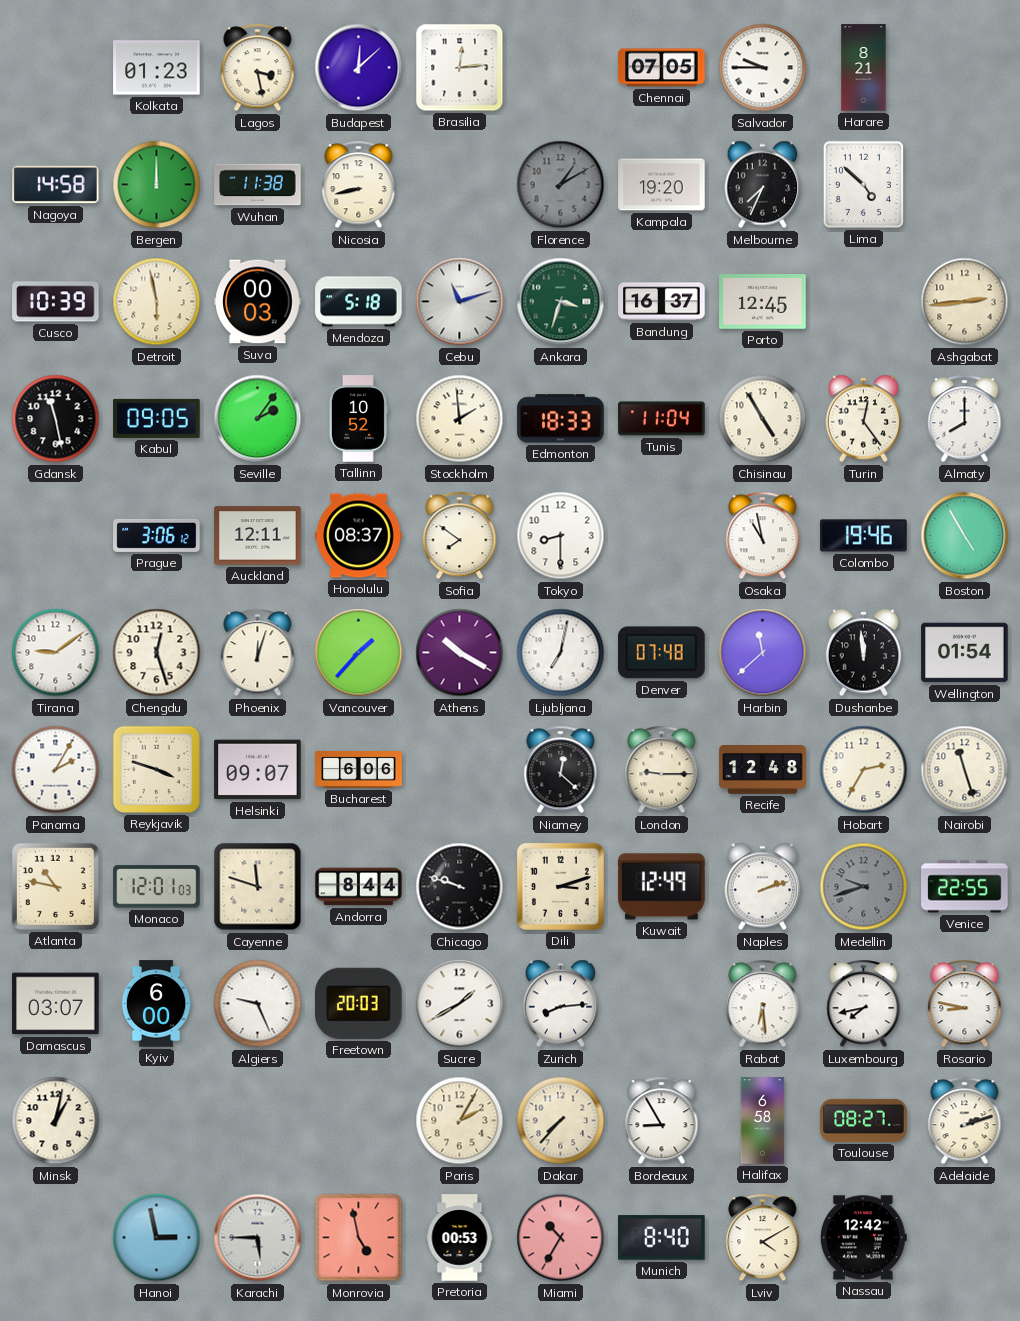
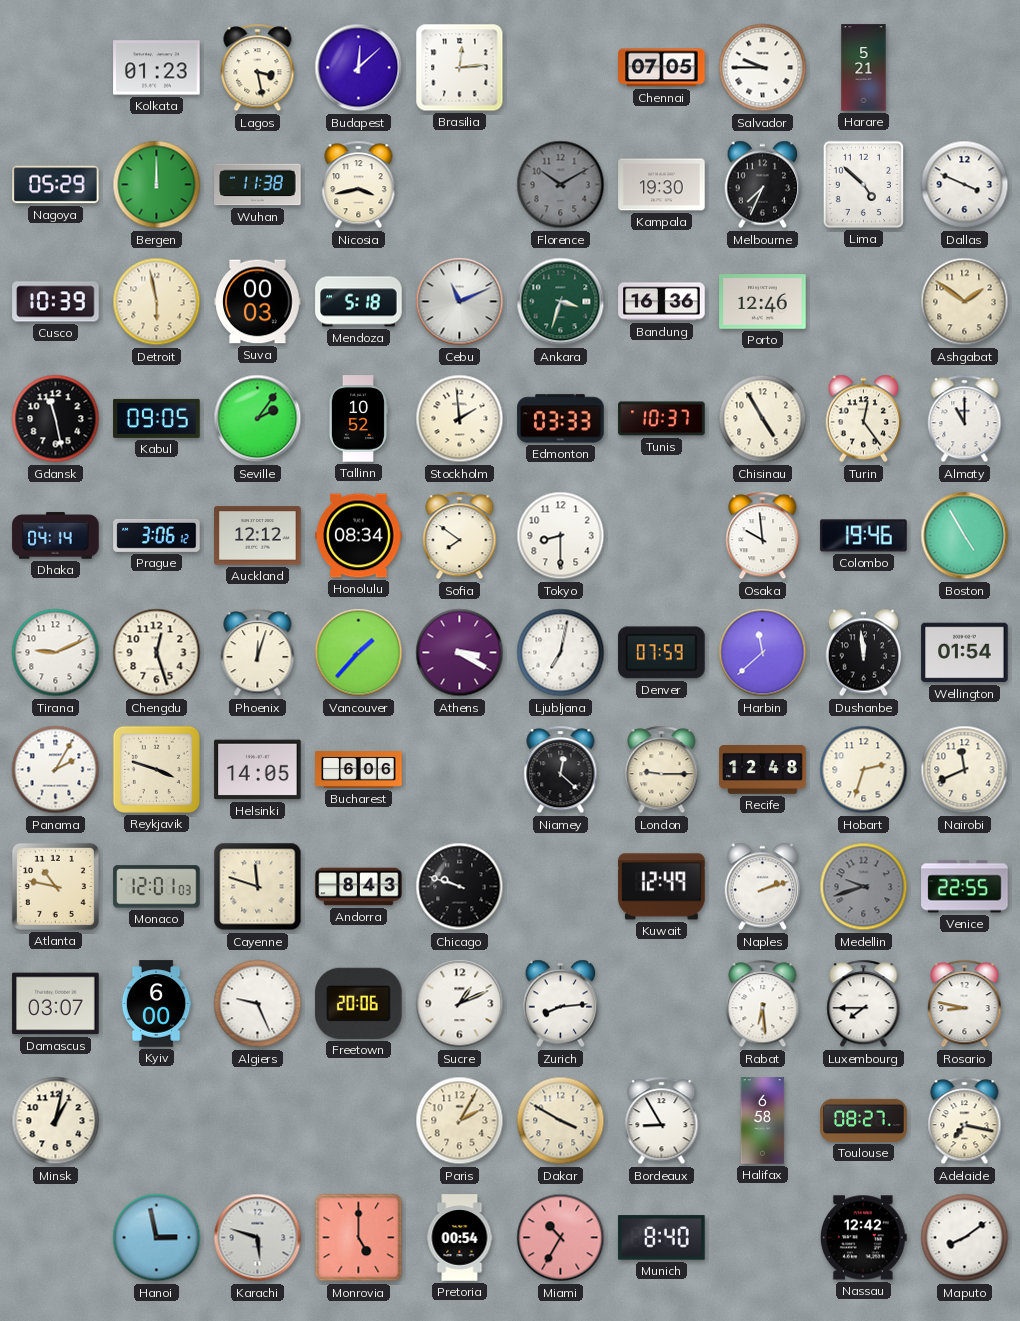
Harare: 8:21 -> 5:21 (864, 68)
Nagoya: 14:58 -> 05:29 (56, 185)
Nicosia: 8:43 -> 3:43 (359, 185)
Florence: 1:10 -> 10:10 (561, 185)
Kampala: 19:20 -> 19:30 (662, 185)
Dallas: none -> 3:49 (965, 185)
Cebu: 11:12 -> 11:11 (460, 302)
Bandung: 16:37 -> 16:36 (662, 302)
Porto: 12:45 -> 12:46 (763, 302)
Ashgabat: 2:44 -> 1:51 (965, 302)
Edmonton: 18:33 -> 03:33 (561, 419)
Tunis: 11:04 -> 10:37 (662, 419)
Almaty: 8:00 -> 11:00 (965, 419)
Dhaka: none -> 04:14 (56, 536)
Auckland: 12:11 -> 12:12 (258, 536)
Honolulu: 08:37 -> 08:34 (359, 536)
Osaka: 10:58 -> 9:59 (763, 536)
Tirana: 9:09 -> 9:11 (56, 653)
Athens: 10:20 -> 3:20 (460, 653)
Denver: 07:48 -> 07:59 (662, 653)
Helsinki: 09:07 -> 14:05 (258, 770)
Hobart: 2:35 -> 2:33 (864, 770)
Nairobi: 11:27 -> 11:41 (965, 770)
Andorra: 8:44 -> 8:43 (359, 887)
Dili: 3:12 -> none (560, 886)
Freetown: 20:03 -> 20:06 (359, 1003)
Sucre: 1:40 -> 1:11 (460, 1004)
Luxembourg: 7:43 -> 7:45 (864, 1004)
Dakar: 7:37 -> 3:50 (561, 1121)
Adelaide: 2:12 -> 7:17 (965, 1121)
Karachi: 5:45 -> 5:48 (258, 1238)
Monrovia: 4:58 -> 5:00 (359, 1238)
Pretoria: 00:53 -> 00:54 (460, 1238)
Lviv: 4:10 -> none (763, 1238)
Maputo: none -> 8:09 (965, 1238)
